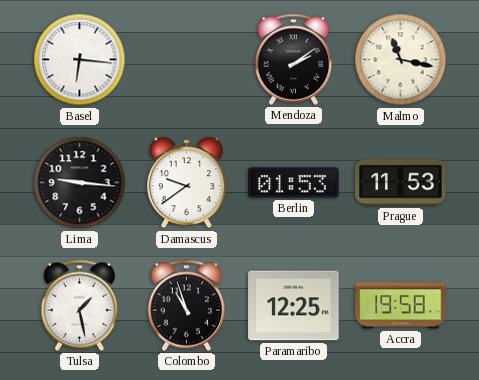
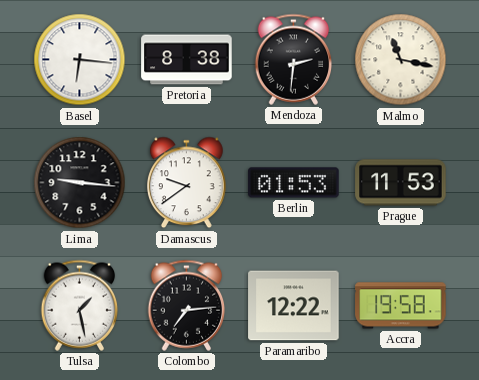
Pretoria: none -> 8:38 (187, 60)
Mendoza: 2:09 -> 2:31 (294, 59)
Colombo: 10:57 -> 7:14 (187, 305)
Paramaribo: 12:25 -> 12:22 (294, 306)
